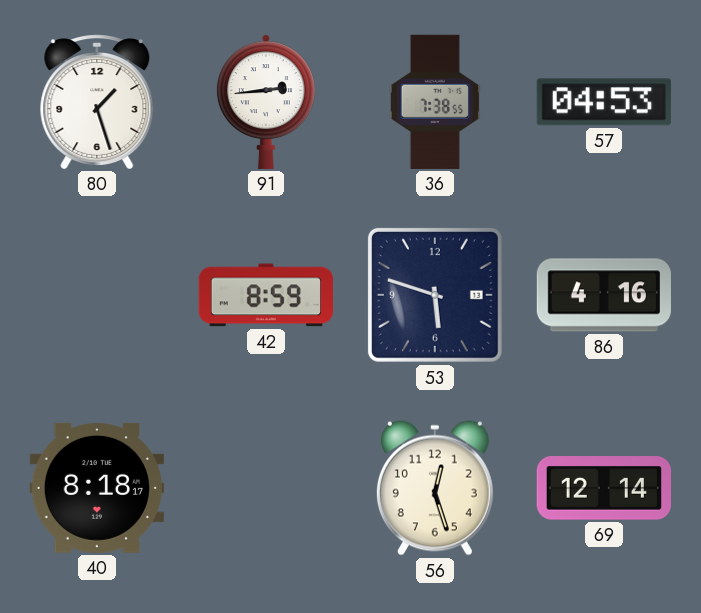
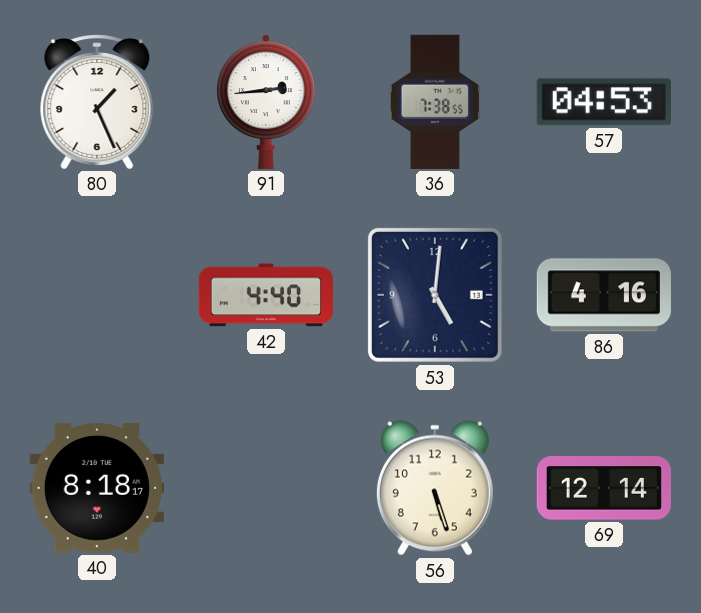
80: 1:27 -> 1:26 (97, 102)
42: 8:59 -> 4:40 (266, 295)
53: 5:48 -> 5:01 (435, 295)
56: 12:27 -> 5:27 (435, 488)
